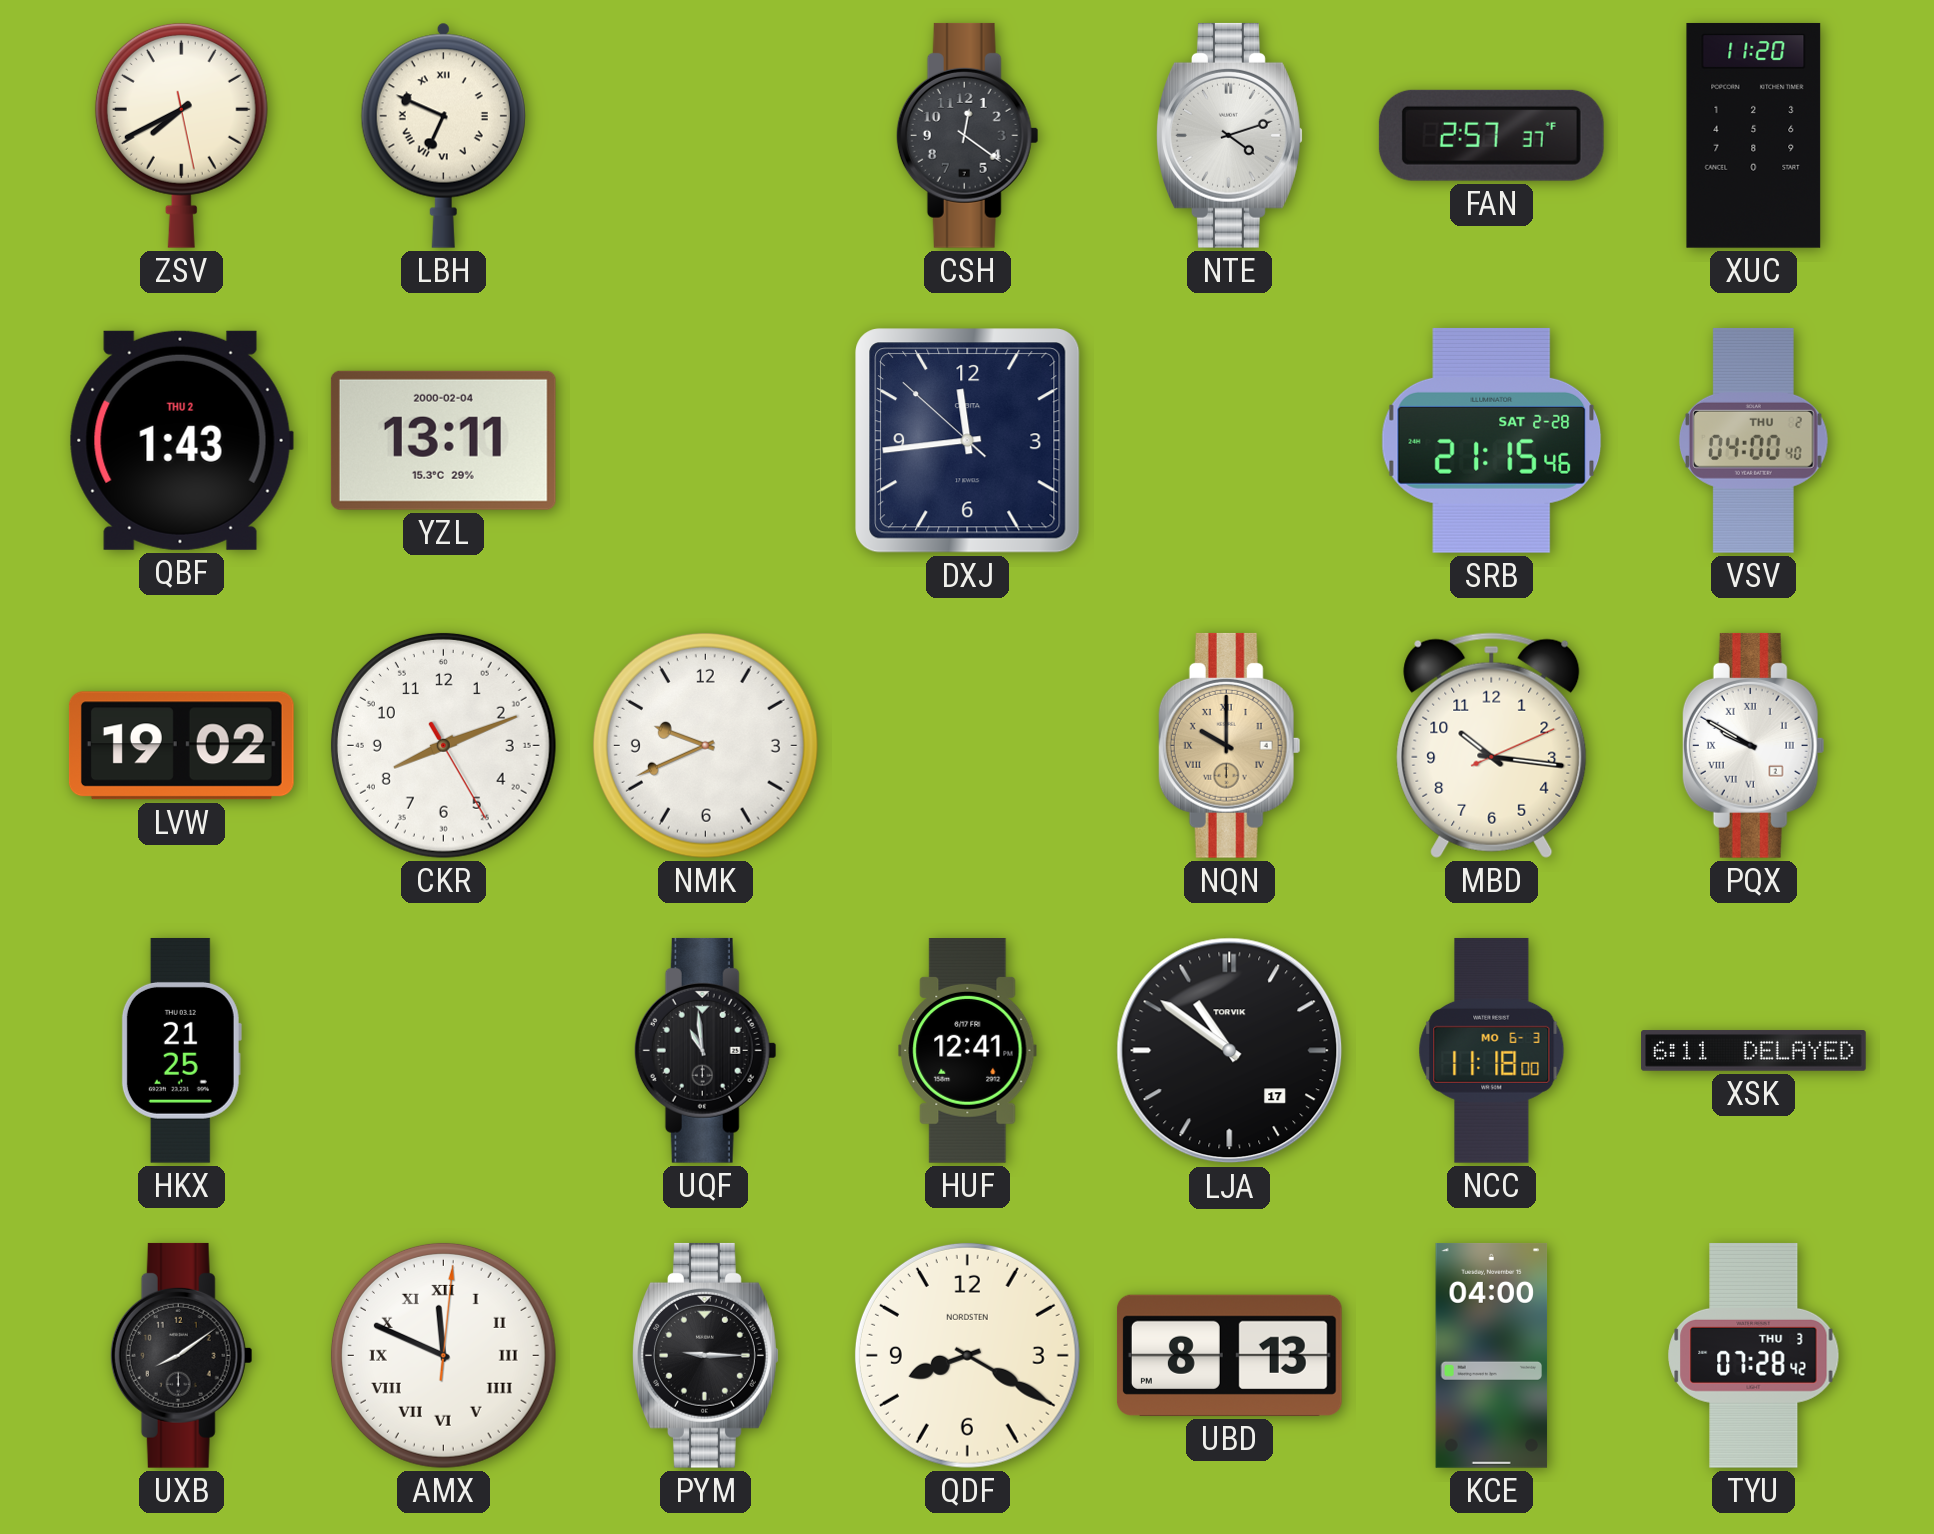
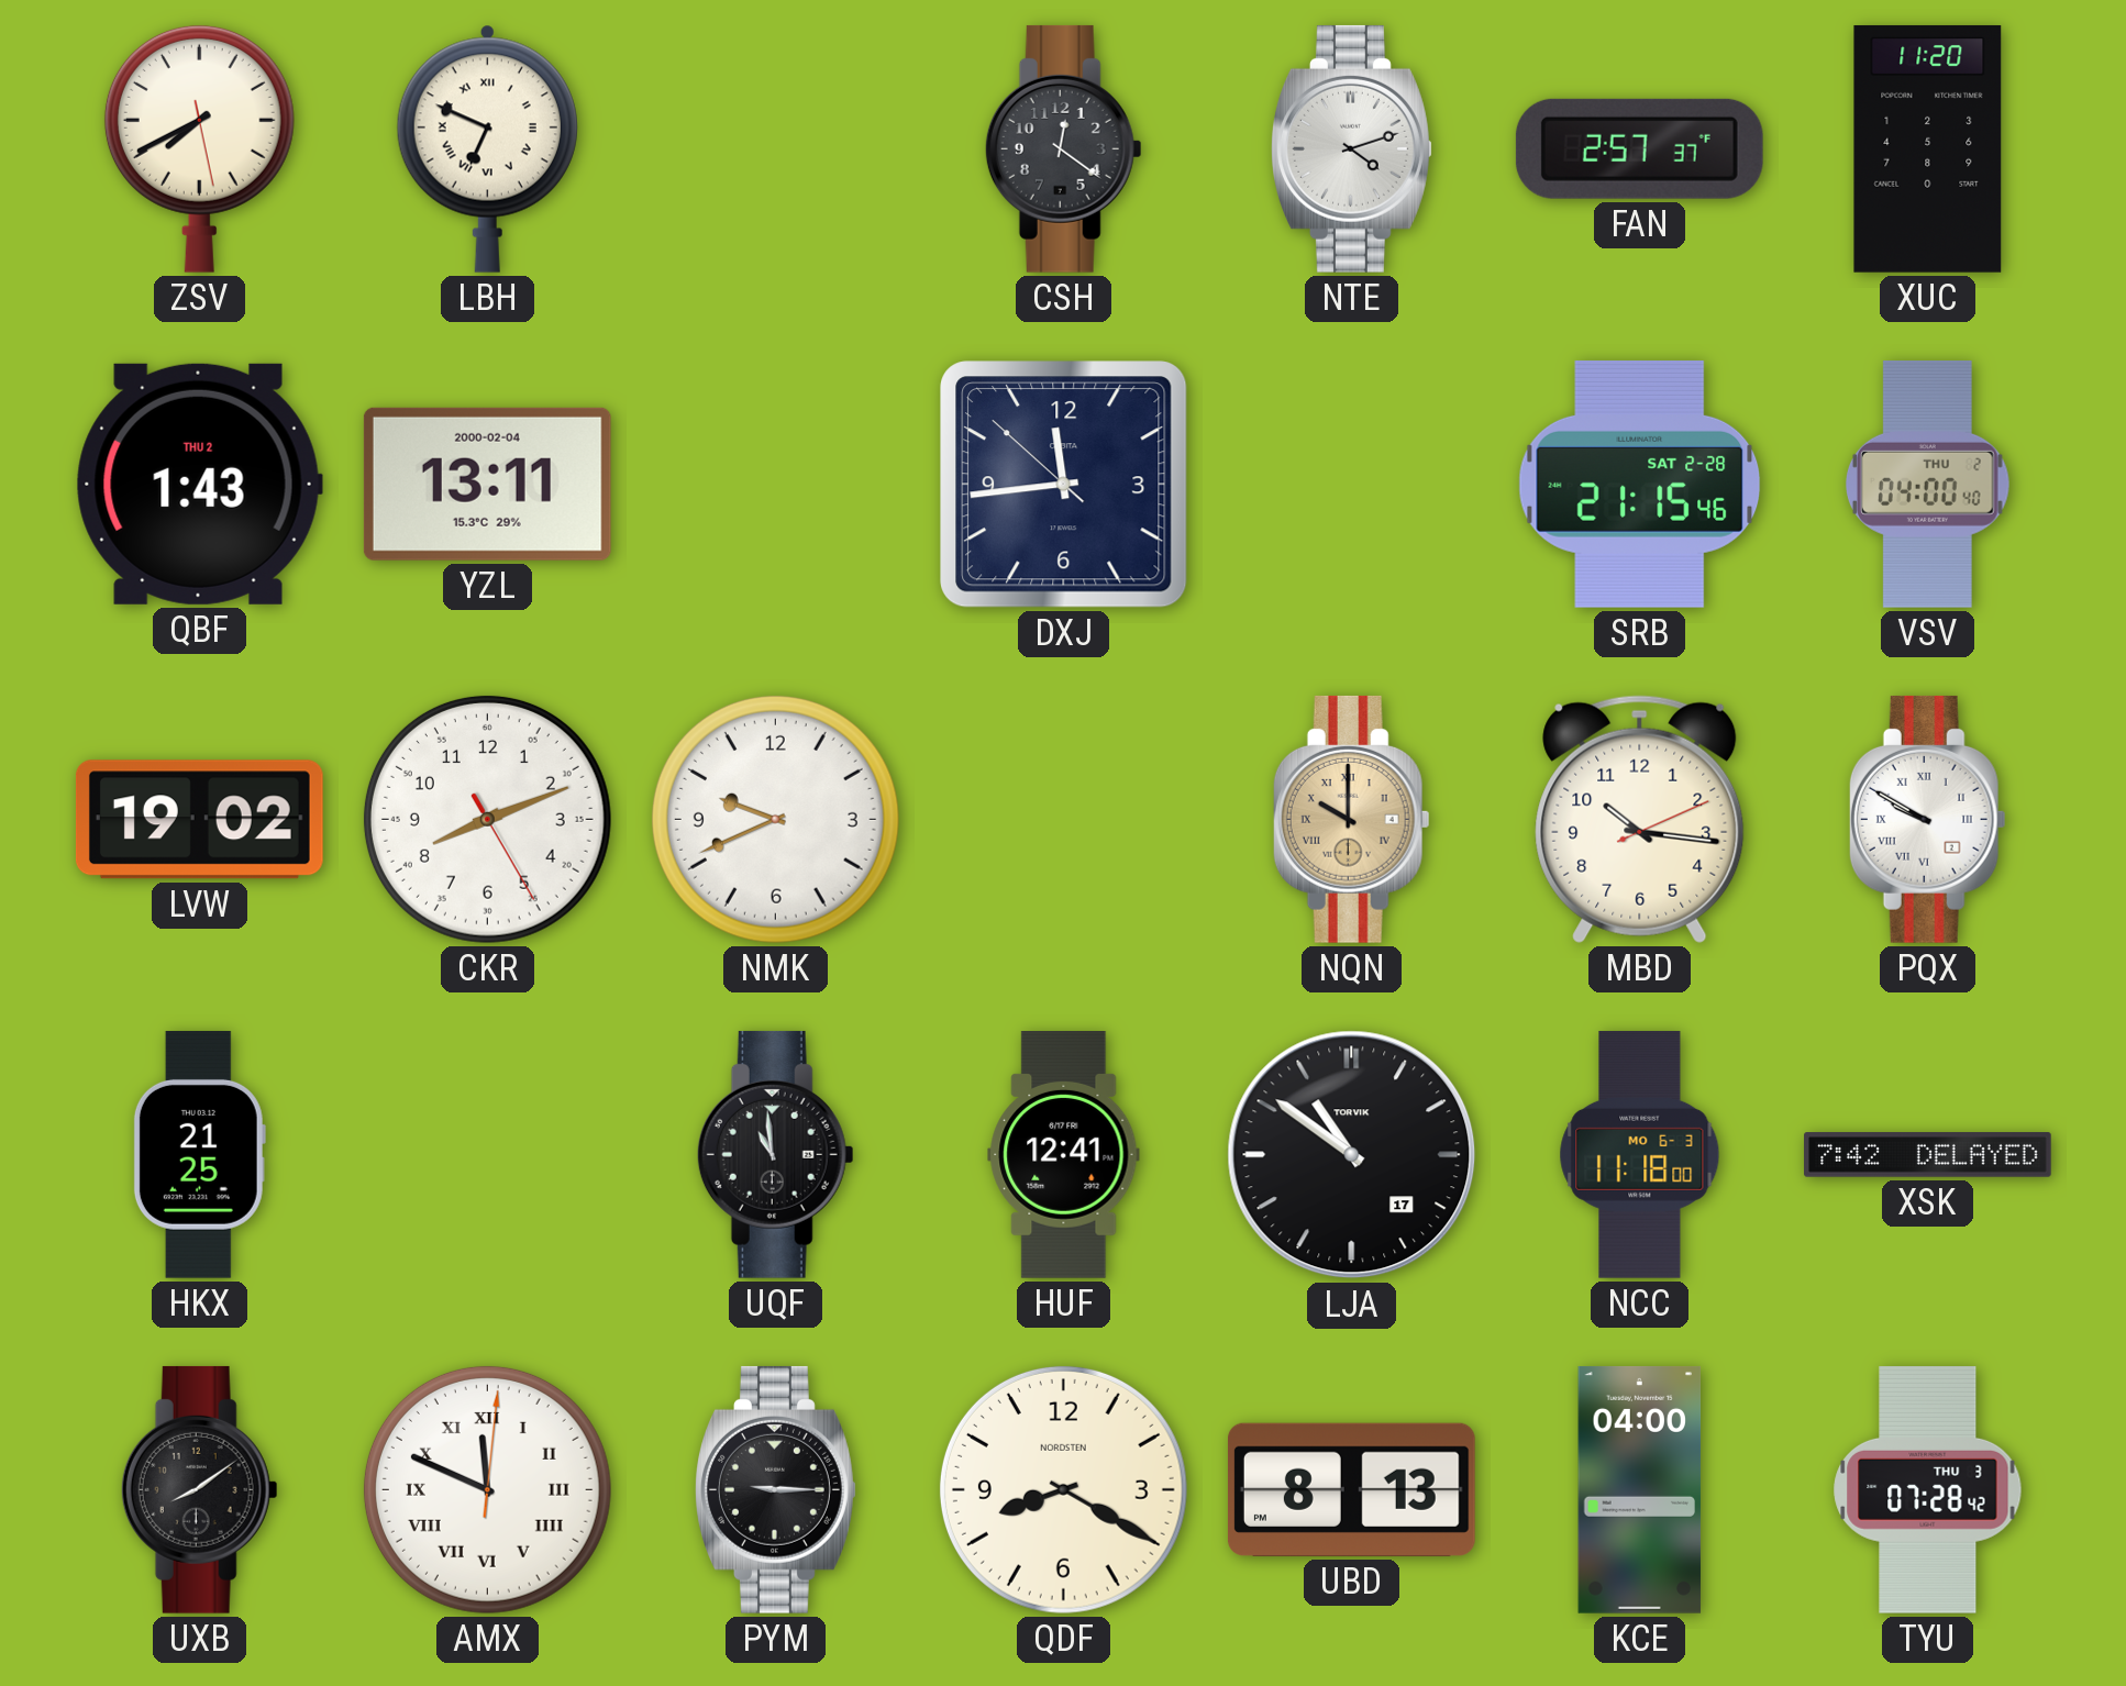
XSK: 6:11 -> 7:42 (1928, 1155)
